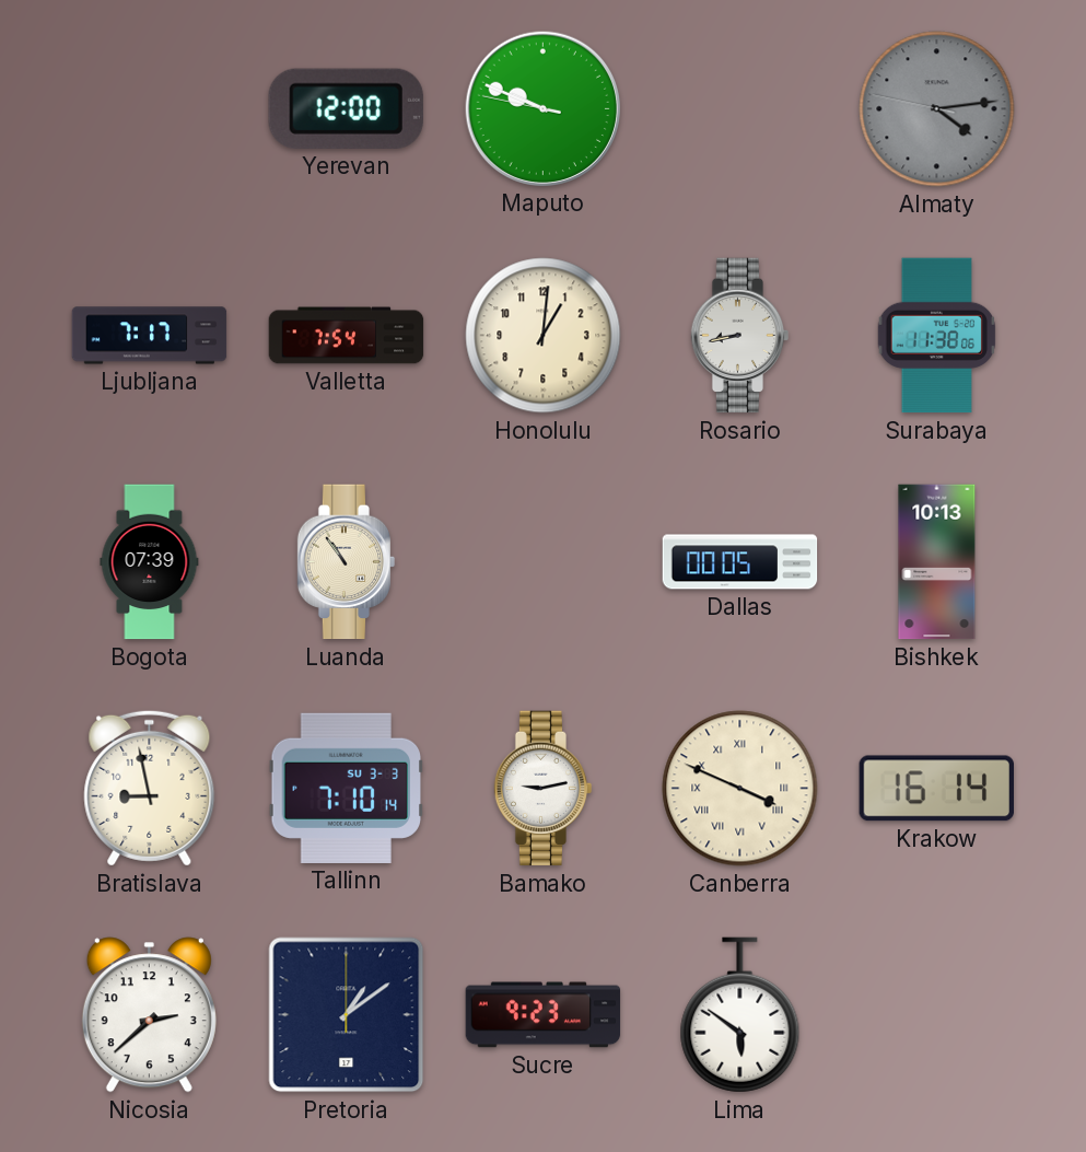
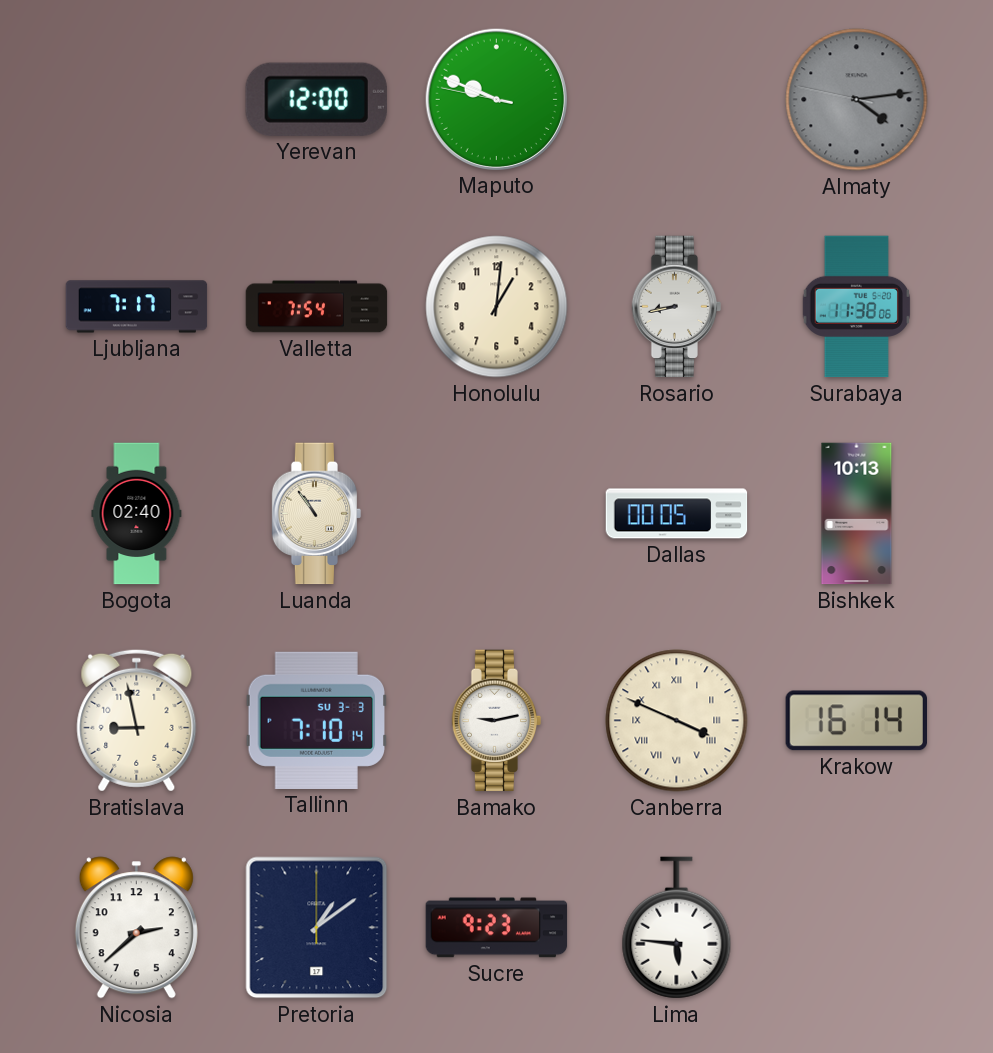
Bogota: 07:39 -> 02:40 (137, 514)
Lima: 5:51 -> 5:46 (677, 928)
